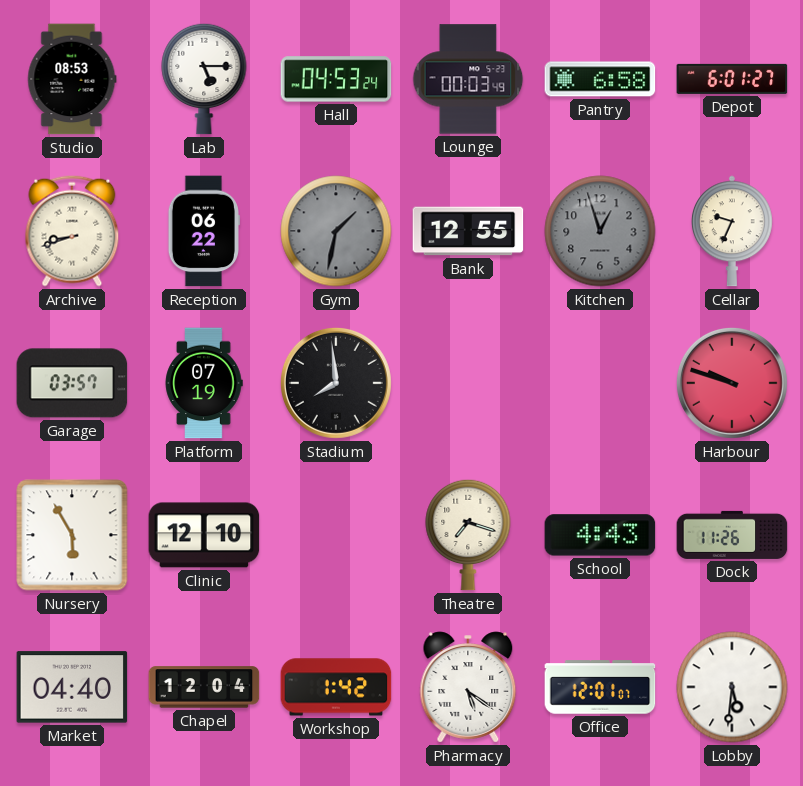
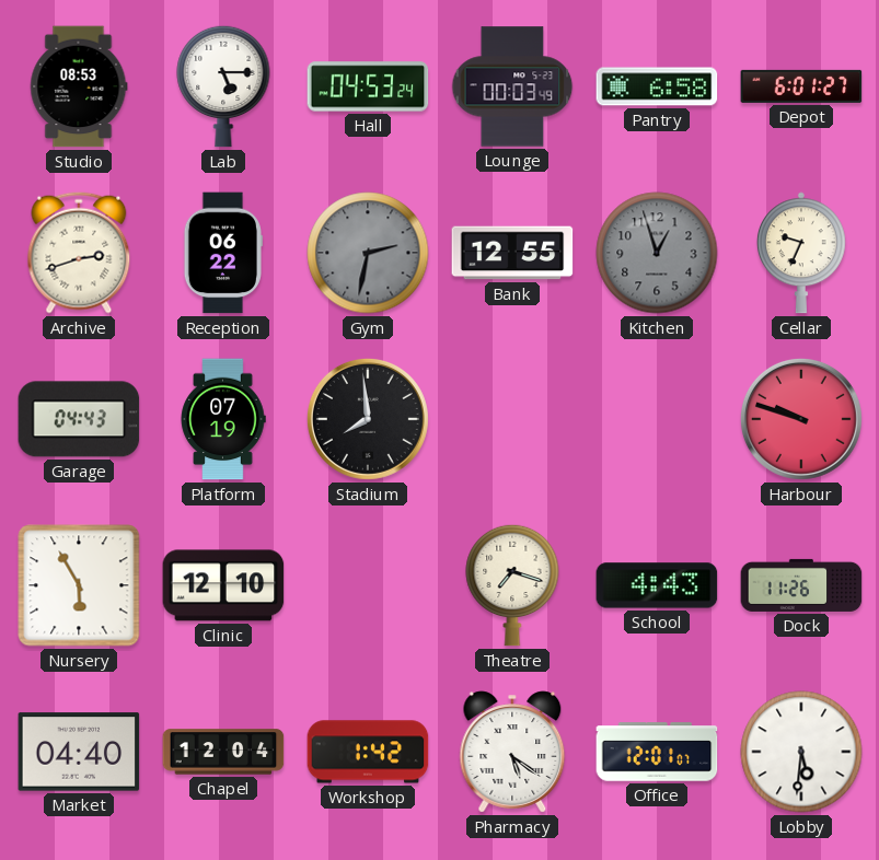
Archive: 8:42 -> 2:42 (79, 253)
Gym: 1:32 -> 2:32 (368, 253)
Garage: 03:57 -> 04:43 (79, 419)
